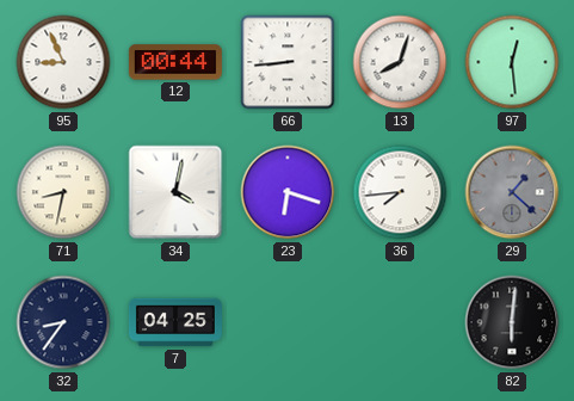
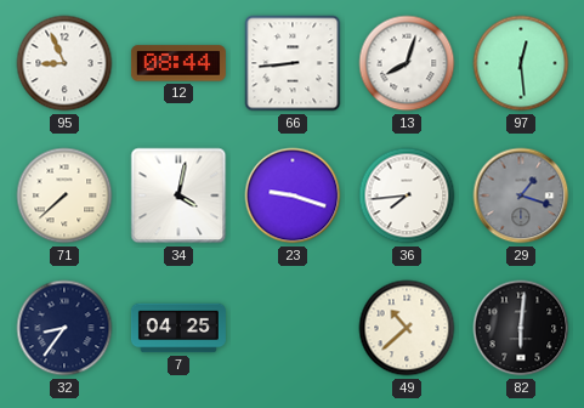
12: 00:44 -> 08:44 (178, 63)
71: 8:32 -> 7:38 (64, 195)
23: 6:18 -> 9:18 (293, 195)
29: 1:22 -> 1:18 (521, 195)
49: none -> 10:38 (407, 328)
